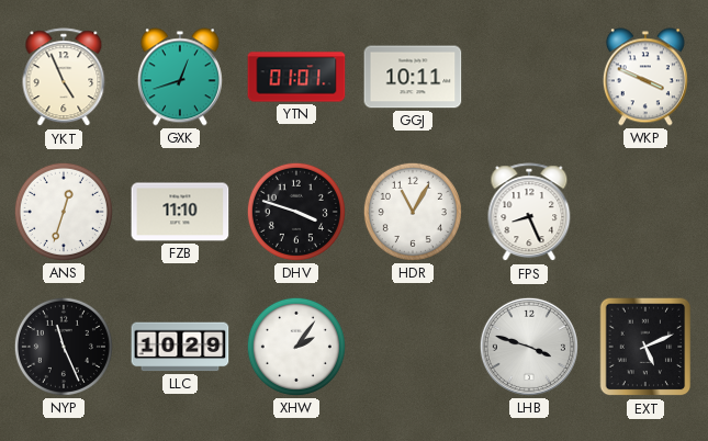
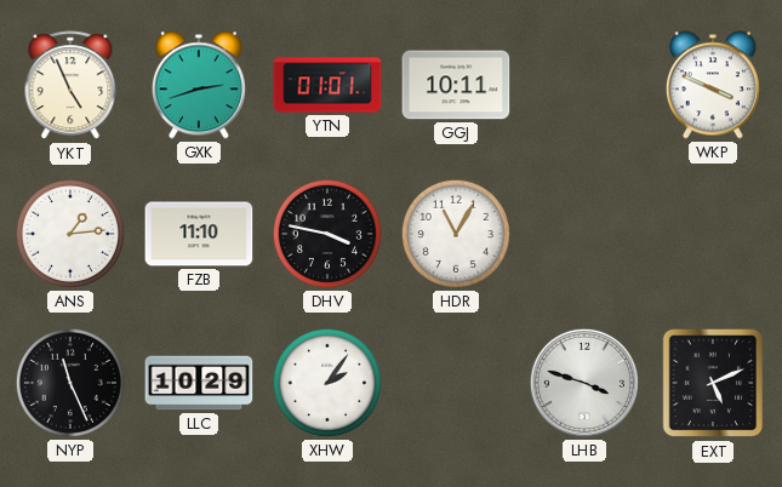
GXK: 12:42 -> 2:42 (199, 85)
ANS: 12:33 -> 1:14 (70, 234)
DHV: 3:48 -> 3:47 (327, 234)
FPS: 8:26 -> none (529, 213)
